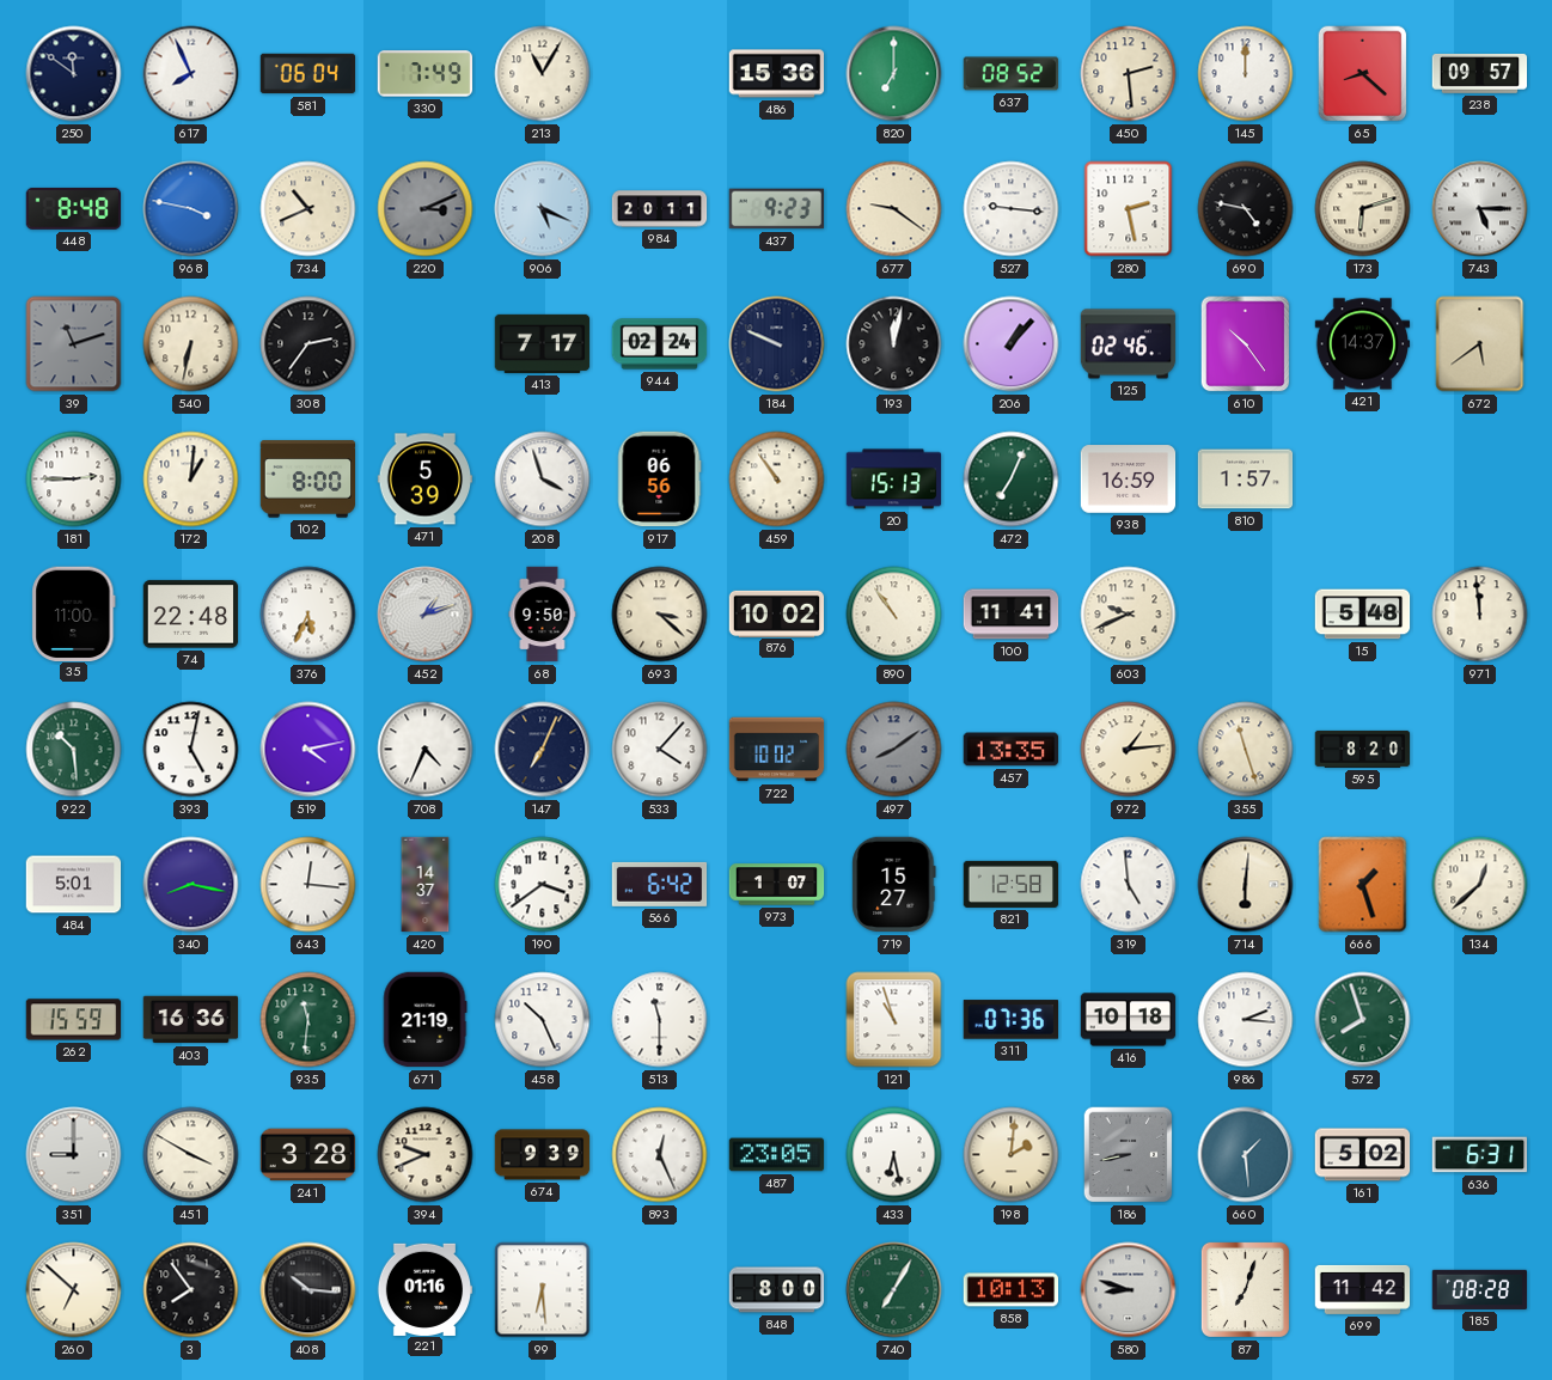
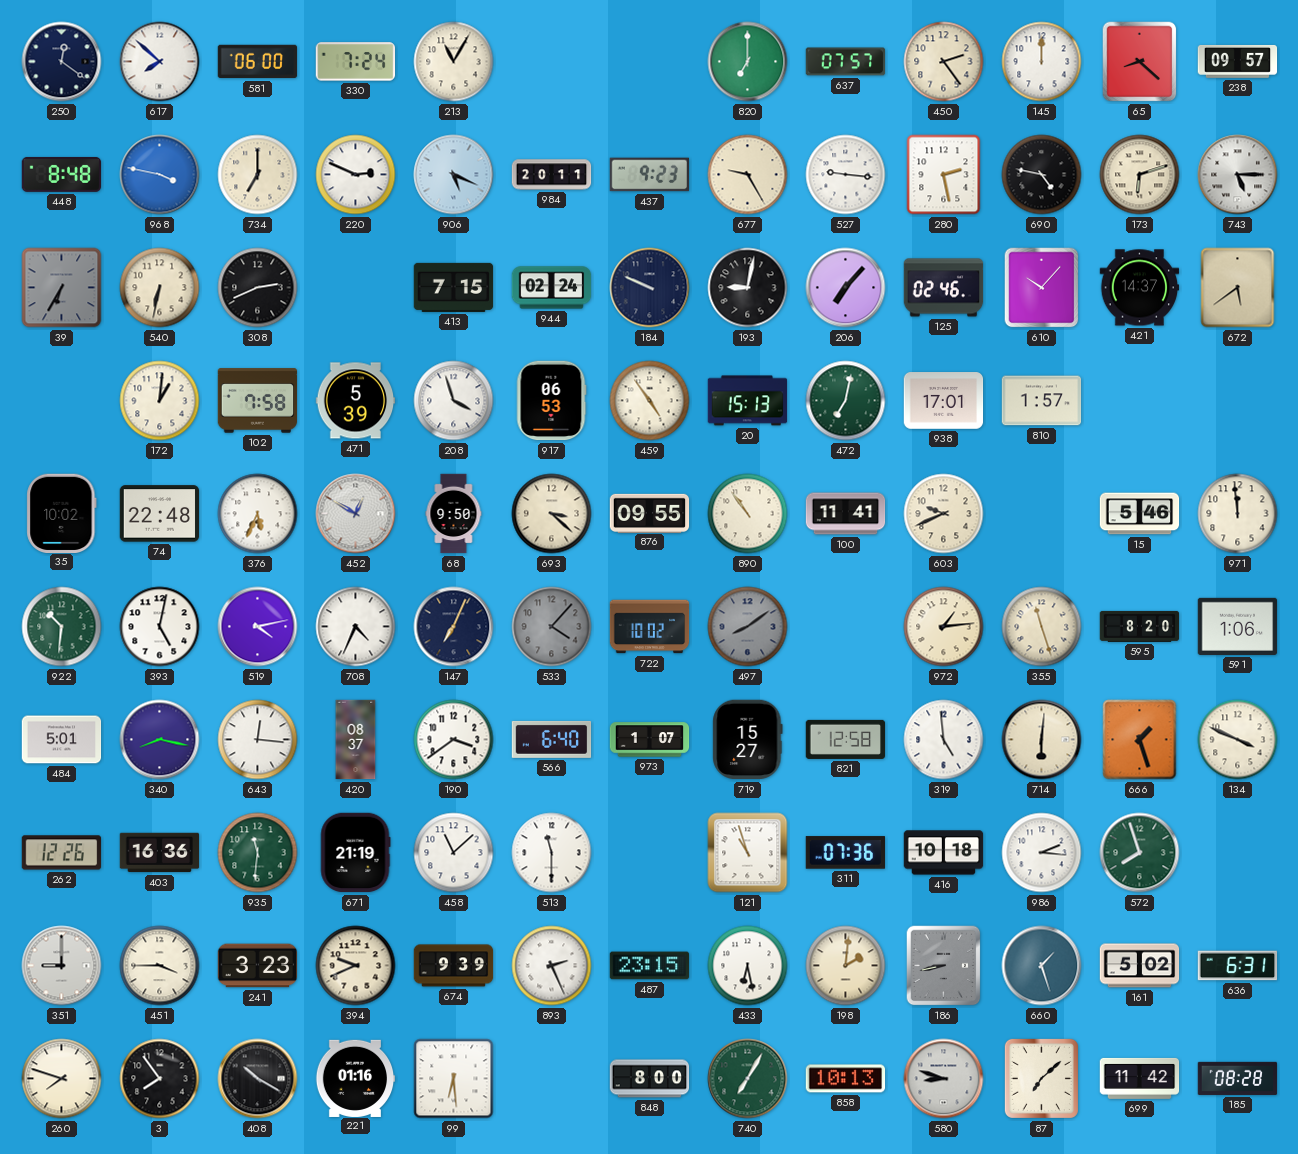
250: 11:51 -> 12:21 (62, 62)
617: 7:56 -> 7:52 (160, 62)
581: 06:04 -> 06:00 (258, 62)
330: 7:49 -> 7:24 (356, 62)
486: 15:36 -> none (777, 74)
637: 08:52 -> 07:57 (846, 62)
450: 2:29 -> 2:24 (944, 62)
734: 10:41 -> 7:00 (258, 175)
220: 3:11 -> 2:49 (356, 175)
220 dial: grey -> white (356, 175)
677: 9:21 -> 9:25 (748, 175)
39: 11:12 -> 6:35 (62, 288)
308: 2:36 -> 2:41 (258, 288)
413: 7:17 -> 7:15 (454, 287)
193: 12:02 -> 9:02 (748, 288)
206: 1:07 -> 7:07 (846, 288)
610: 10:24 -> 10:07 (1042, 288)
181: 2:45 -> none (74, 480)
102: 8:00 -> 7:58 (258, 401)
917: 06:56 -> 06:53 (551, 401)
459: 10:54 -> 4:54 (650, 401)
472: 7:04 -> 7:02 (846, 401)
938: 16:59 -> 17:01 (944, 401)
35: 11:00 -> 10:02 (62, 513)
452: 1:12 -> 12:50 (356, 514)
876: 10:02 -> 09:55 (650, 513)
15: 5:48 -> 5:46 (1140, 514)
922: 10:29 -> 10:31 (62, 627)
533 dial: white -> grey (552, 627)
457: 13:35 -> none (1012, 750)
591: none -> 1:06 (1238, 626)
420: 14:37 -> 08:37 (356, 740)
566: 6:42 -> 6:40 (552, 739)
134: 12:38 -> 3:49 (1238, 740)
262: 15:59 -> 12:26 (62, 853)
458: 10:26 -> 11:08 (454, 853)
451: 3:50 -> 3:45 (160, 966)
241: 3:28 -> 3:23 (258, 966)
893: 12:26 -> 2:26 (552, 966)
487: 23:05 -> 23:15 (650, 966)
660: 1:29 -> 1:27 (1042, 966)
260: 6:52 -> 7:48 (62, 1079)
408: 10:16 -> 10:20 (258, 1079)
87: 7:03 -> 7:08 (1041, 1078)
